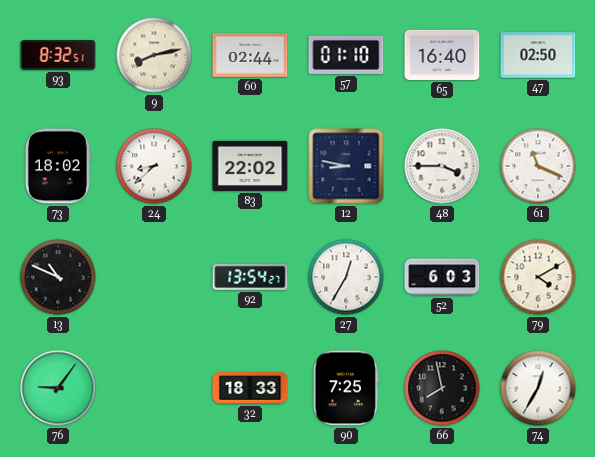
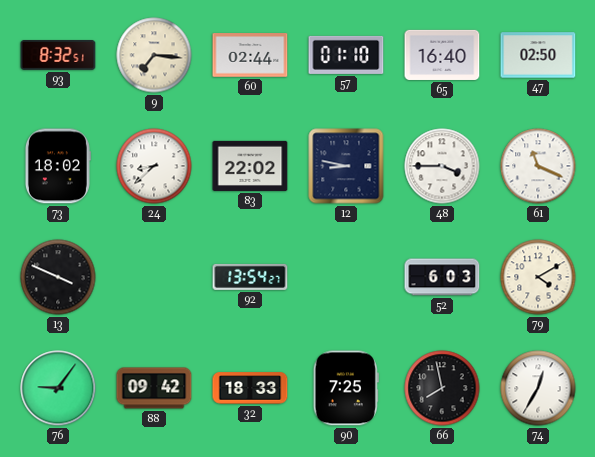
9: 8:13 -> 7:16 (154, 55)
13: 10:49 -> 3:49 (58, 277)
27: 12:35 -> none (346, 277)
88: none -> 09:42 (154, 388)
